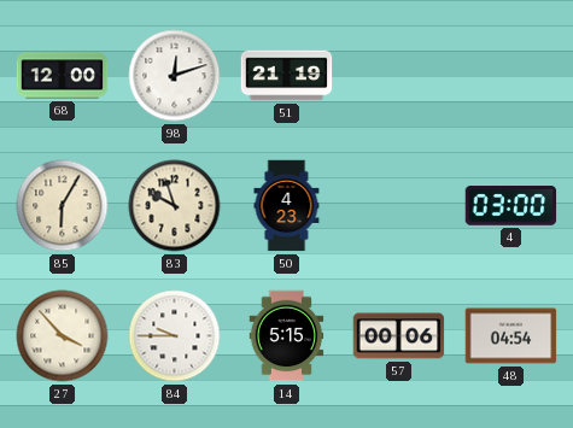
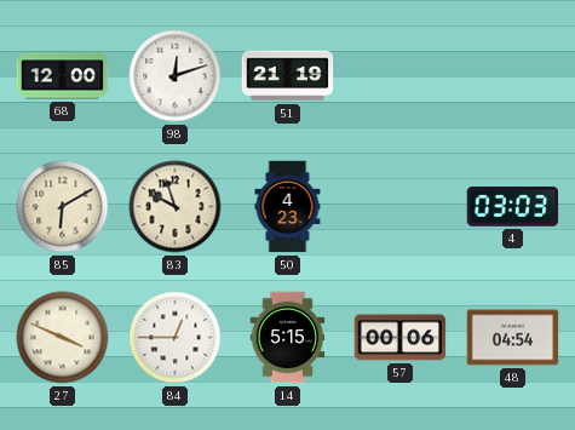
85: 6:05 -> 6:10 (63, 207)
4: 03:00 -> 03:03 (513, 207)
27: 3:53 -> 3:49 (63, 338)
84: 9:45 -> 12:45 (176, 338)
